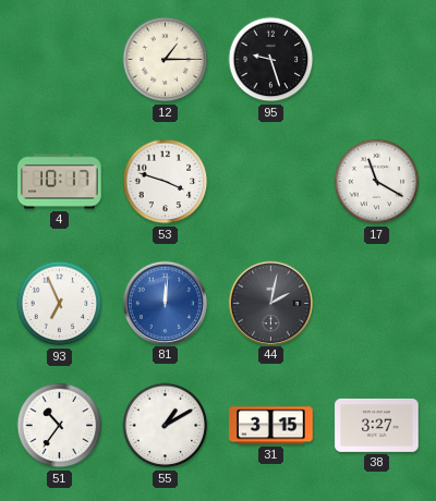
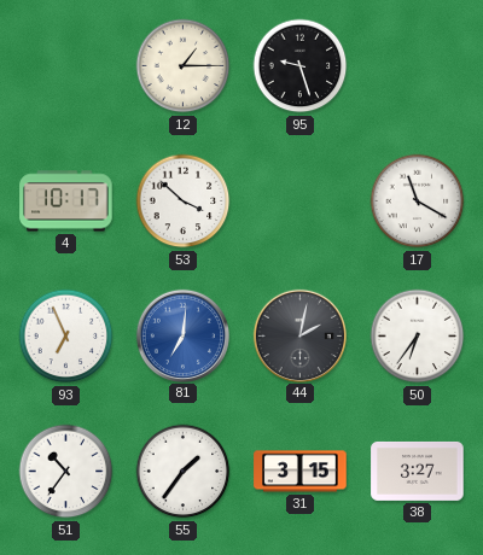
53: 3:48 -> 3:52 (184, 201)
81: 12:01 -> 7:01 (182, 335)
50: none -> 6:36 (418, 337)
55: 1:10 -> 1:36 (184, 472)
